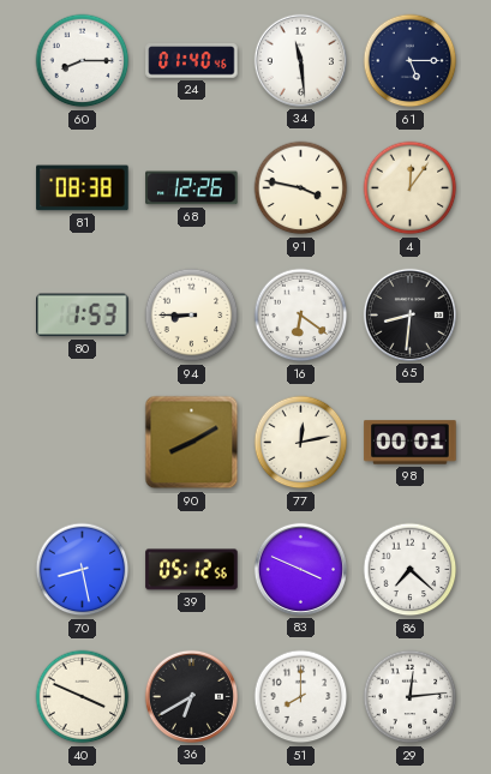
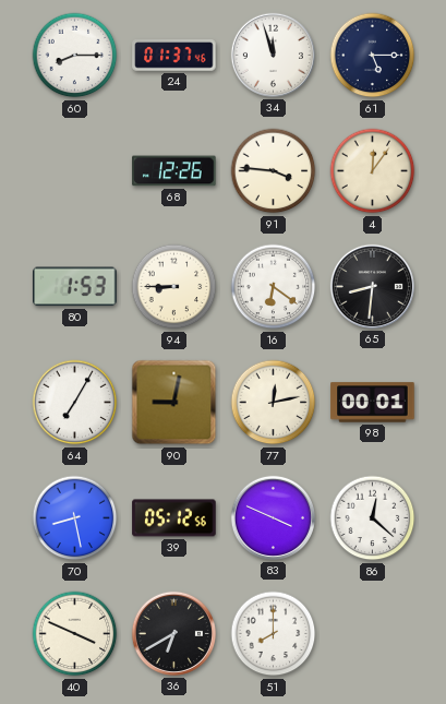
24: 01:40 -> 01:37 (174, 56)
34: 11:29 -> 11:57 (273, 55)
81: 08:38 -> none (83, 188)
91: 3:47 -> 3:46 (274, 171)
64: none -> 7:05 (75, 403)
90: 8:10 -> 9:02 (174, 403)
86: 7:22 -> 12:22 (373, 518)
29: 12:14 -> none (411, 697)
